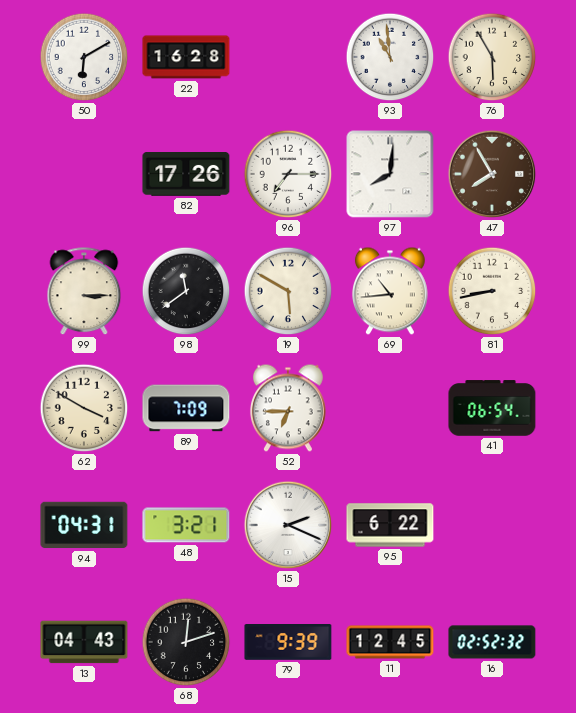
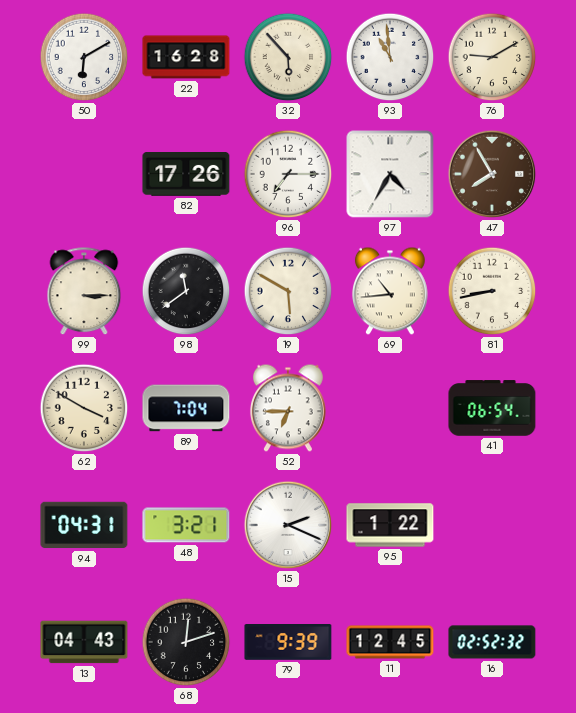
32: none -> 5:53 (288, 57)
76: 5:55 -> 9:10 (492, 57)
97: 8:01 -> 4:35 (390, 174)
89: 7:09 -> 7:04 (186, 408)
95: 6:22 -> 1:22 (390, 525)
